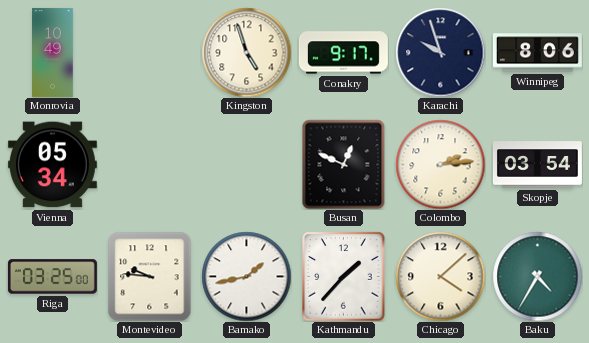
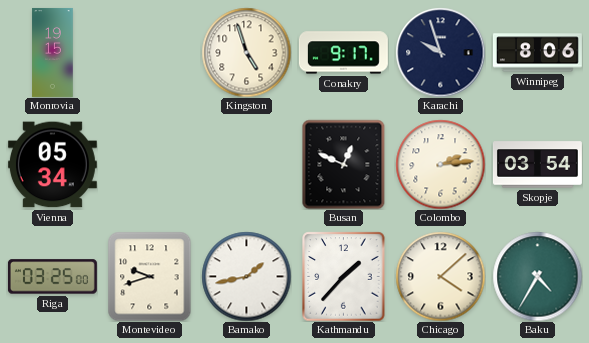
Monrovia: 10:49 -> 19:15 (53, 52)
Montevideo: 9:46 -> 9:42 (150, 276)
